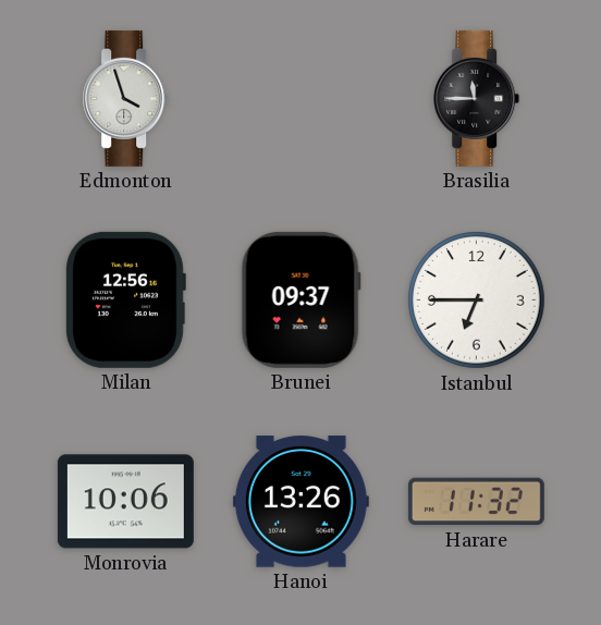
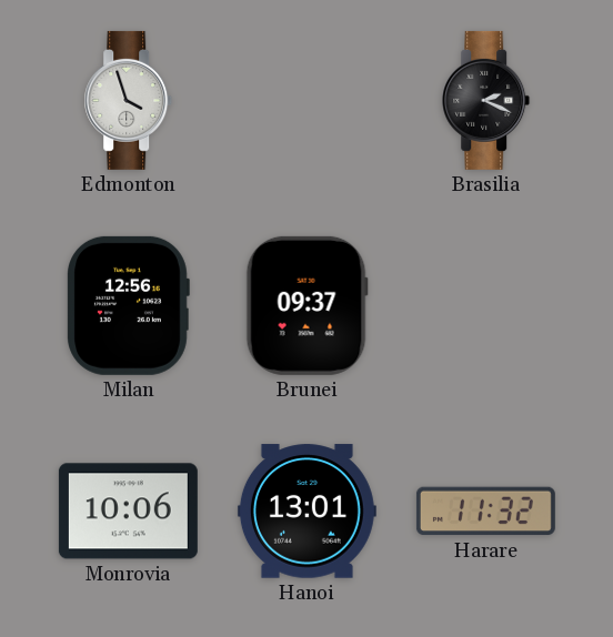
Brasilia: 11:45 -> 2:19 (486, 100)
Istanbul: 6:45 -> none (477, 301)
Hanoi: 13:26 -> 13:01 (306, 512)
